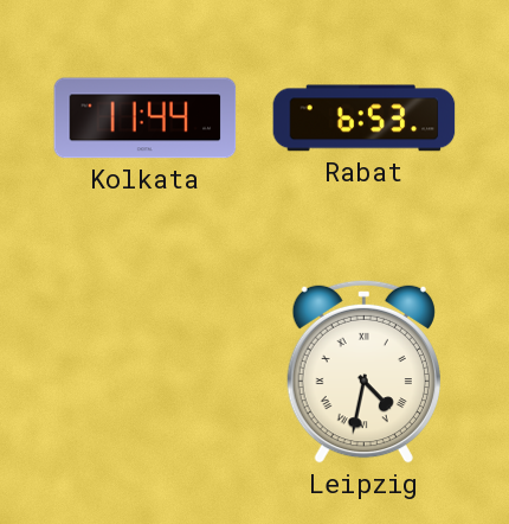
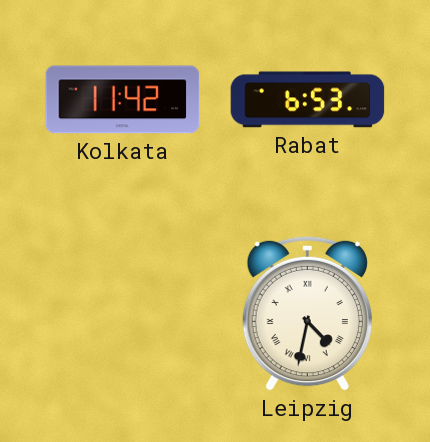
Kolkata: 11:44 -> 11:42 (123, 100)
